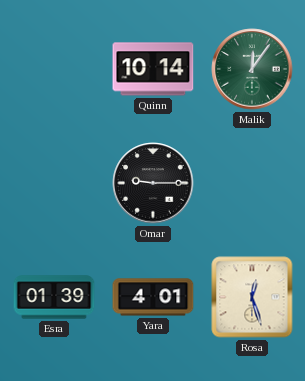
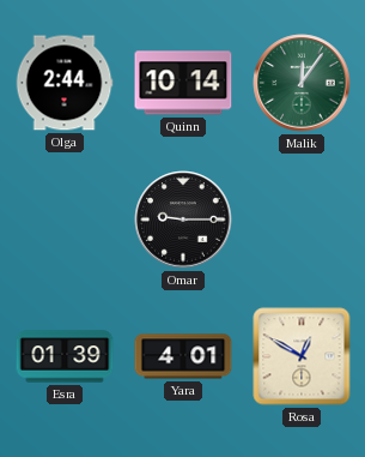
Olga: none -> 2:44 (65, 83)
Rosa: 12:27 -> 12:50 (302, 356)
